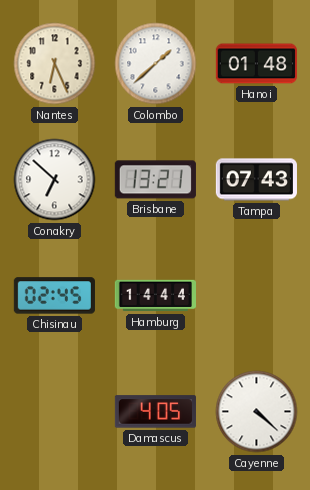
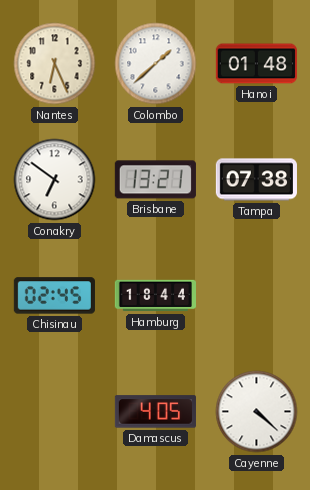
Conakry: 6:52 -> 6:51 (55, 180)
Tampa: 07:43 -> 07:38 (256, 180)
Hamburg: 14:44 -> 18:44 (155, 296)
